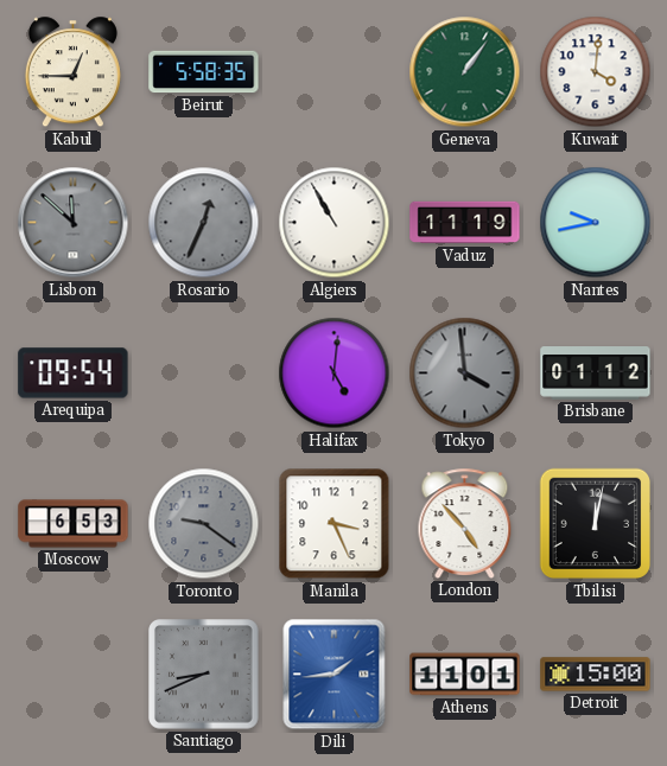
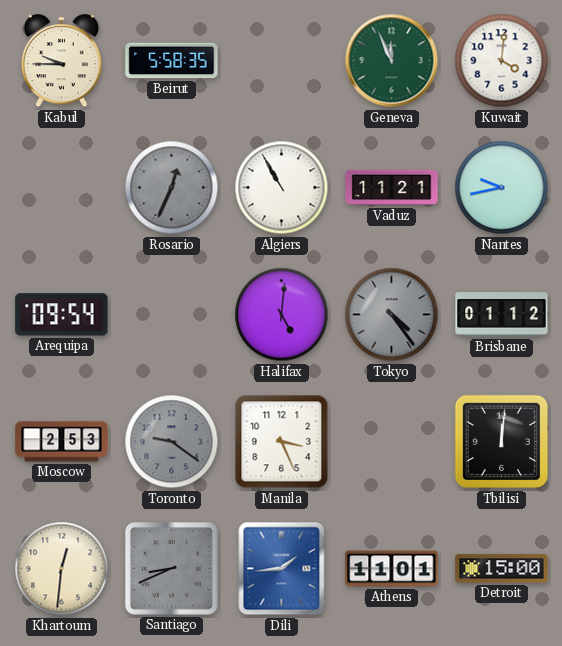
Kabul: 12:45 -> 9:45 (61, 61)
Geneva: 1:06 -> 11:56 (392, 61)
Lisbon: 11:52 -> none (74, 223)
Vaduz: 11:19 -> 11:21 (392, 188)
Tokyo: 3:59 -> 4:24 (392, 315)
Moscow: 6:53 -> 2:53 (62, 442)
London: 4:53 -> none (465, 523)
Tbilisi: 12:02 -> 12:01 (502, 442)
Khartoum: none -> 12:31 (62, 569)
